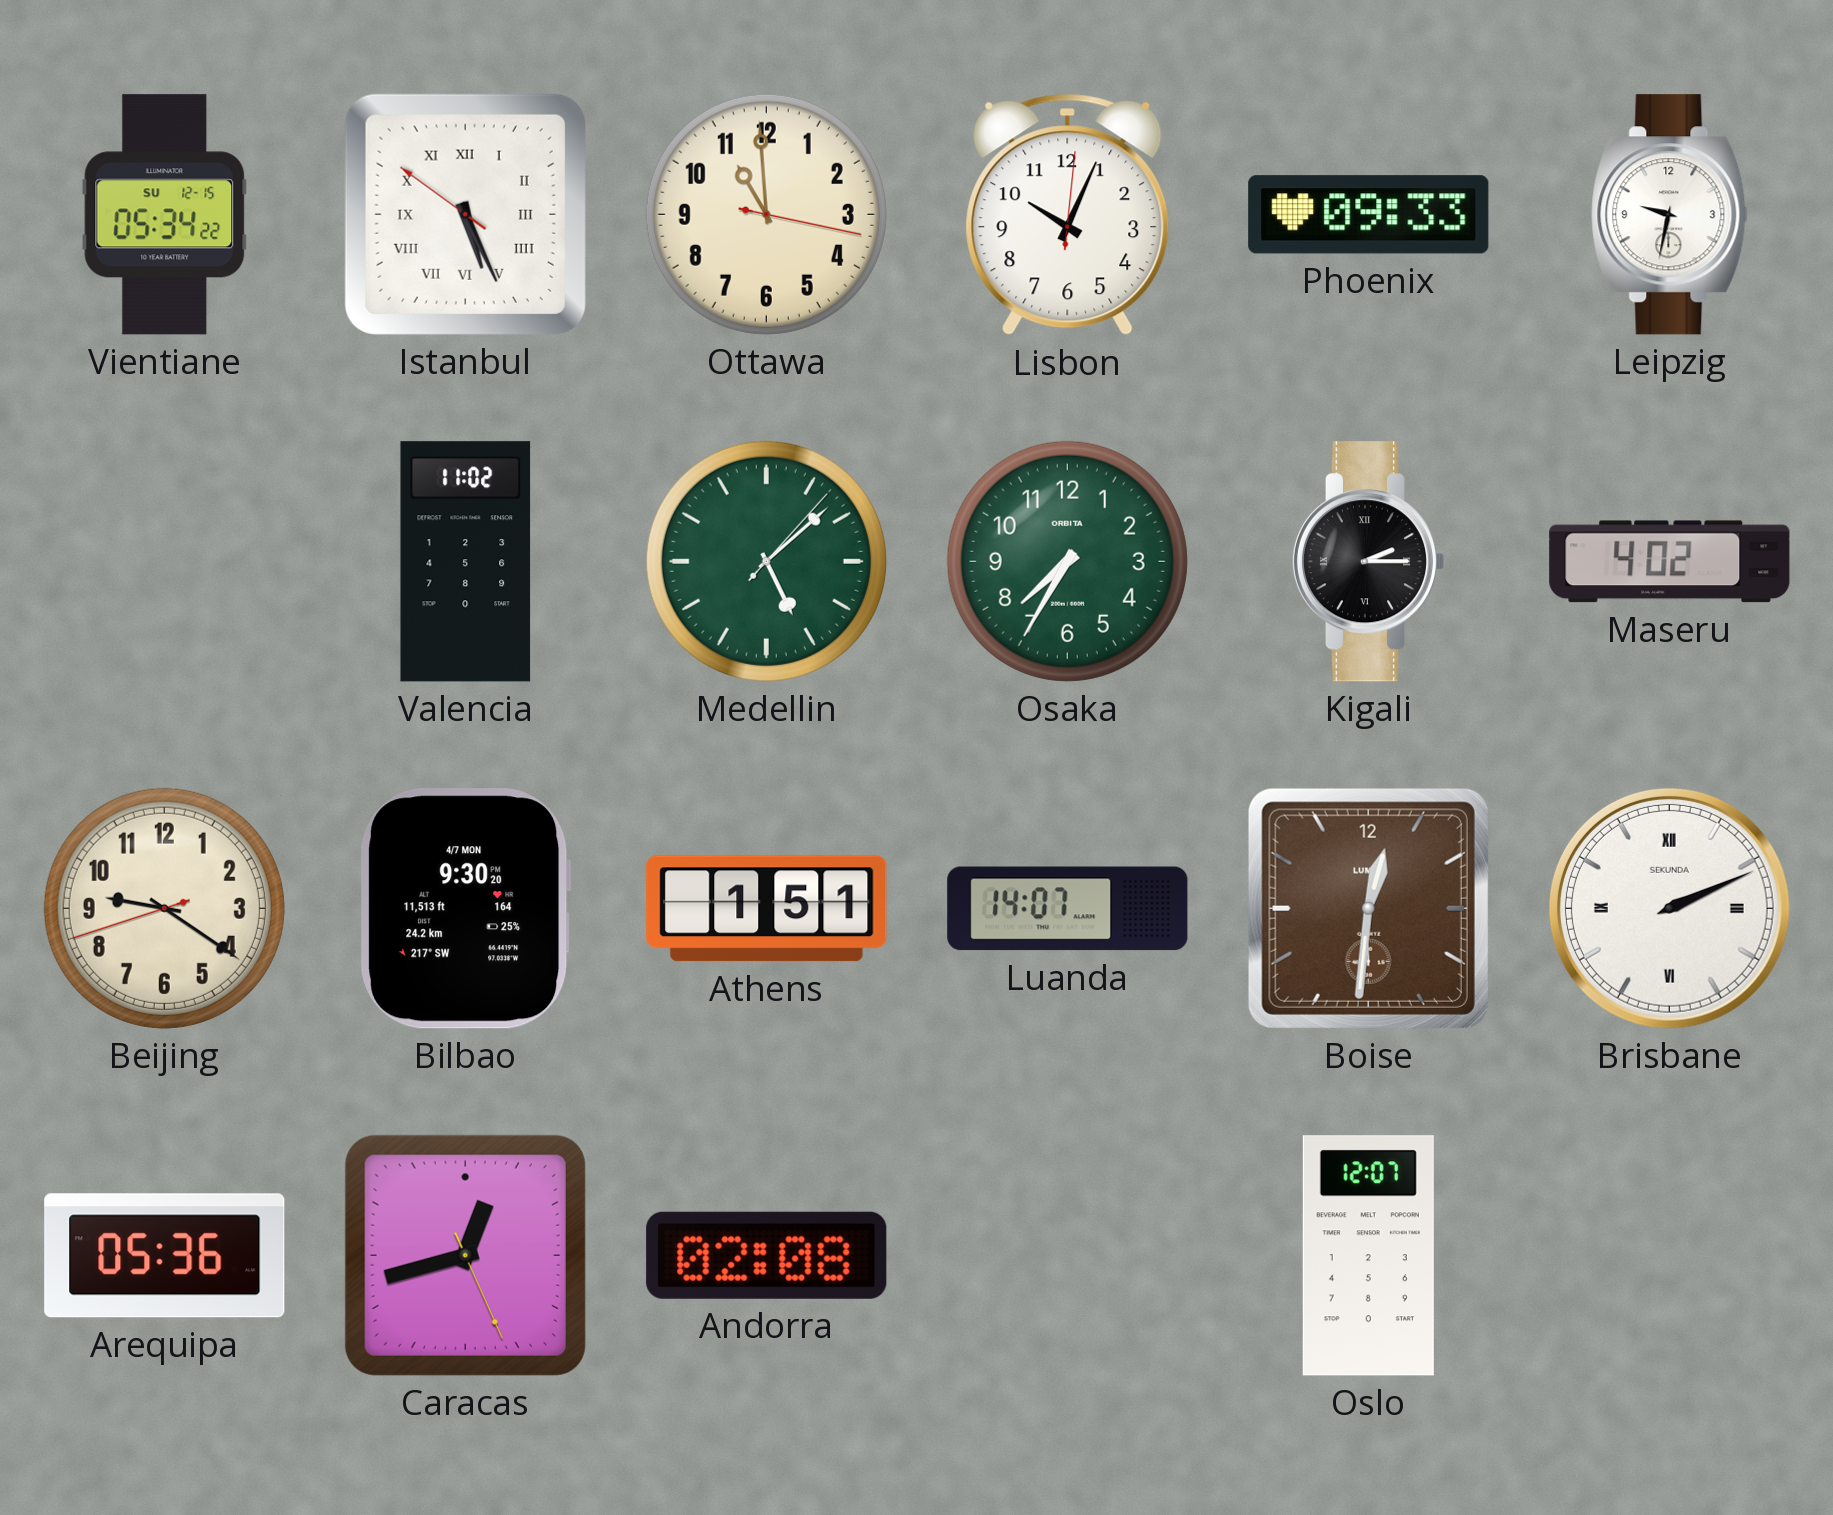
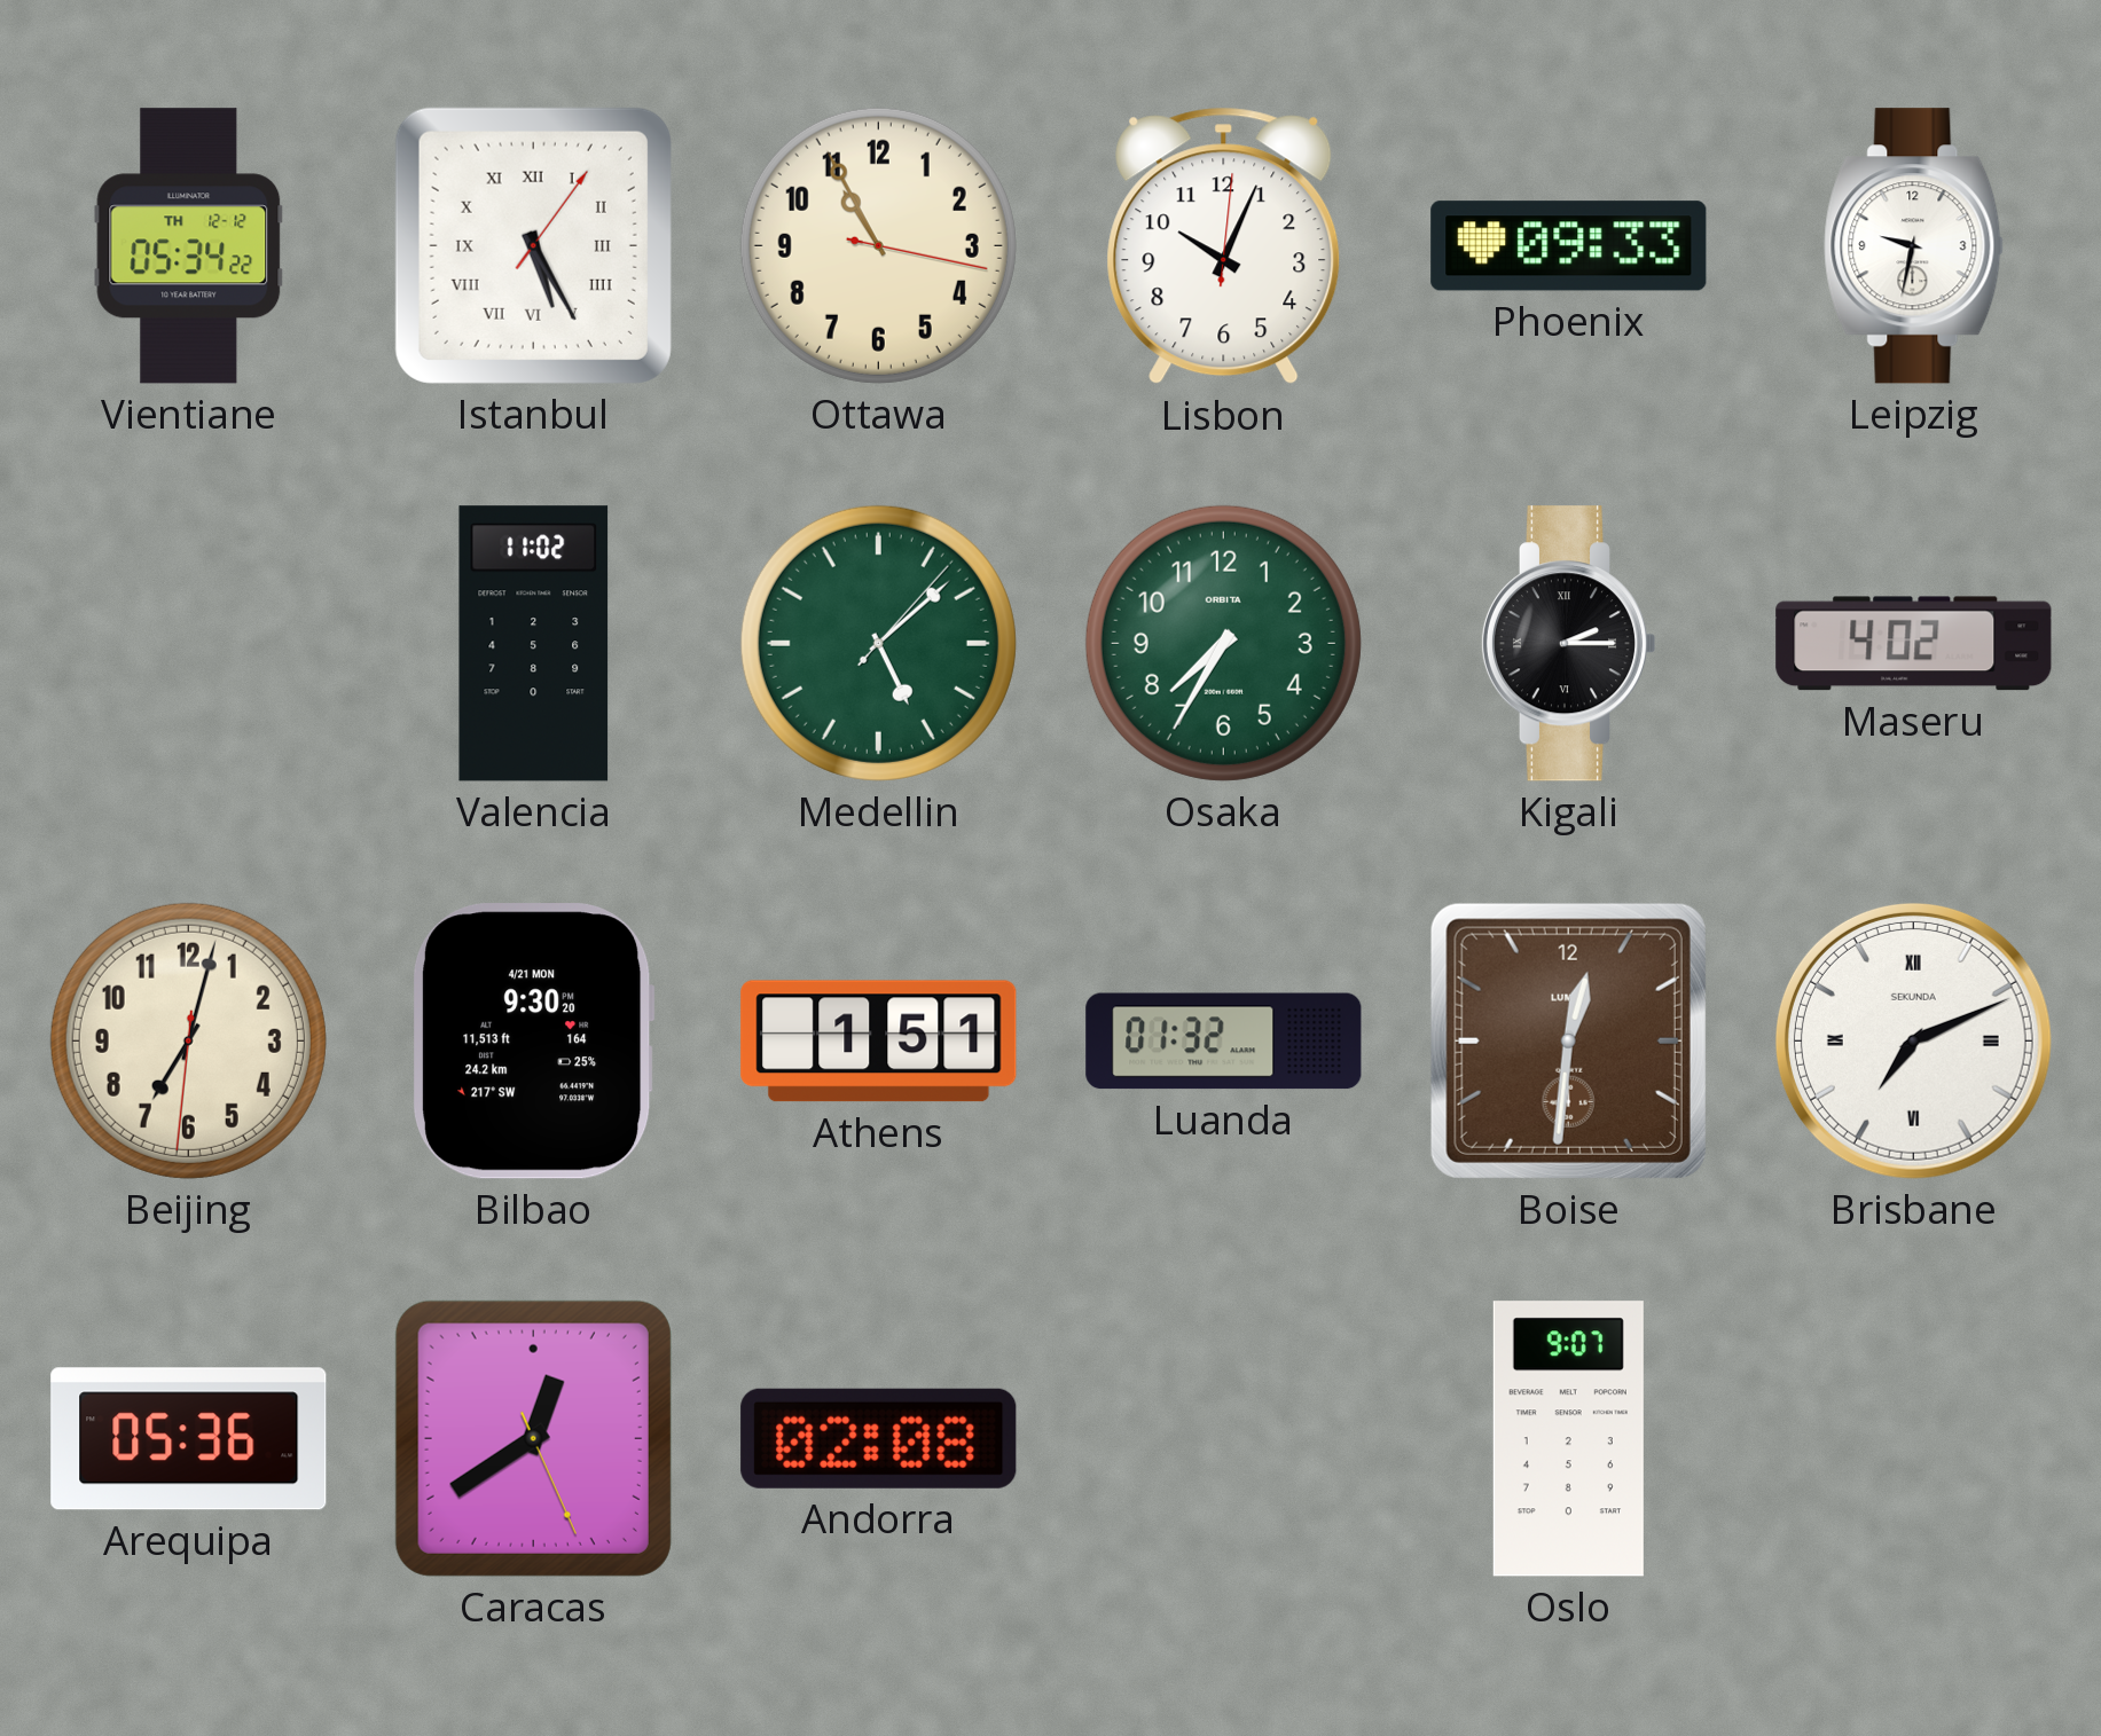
Vientiane date: SU 12-15 -> TH 12-12 (189, 246)
Istanbul: 5:25:51 -> 5:25:06 (533, 245)
Ottawa: 10:59 -> 10:55 (878, 245)
Beijing: 9:20 -> 7:02 (188, 1040)
Bilbao date: 4/7 MON -> 4/21 MON (534, 1042)
Luanda: 14:07 -> 01:32 (1224, 1042)
Brisbane: 2:11 -> 7:11 (1913, 1040)
Caracas: 12:42 -> 12:39 (533, 1438)
Oslo: 12:07 -> 9:07 (1568, 1439)
